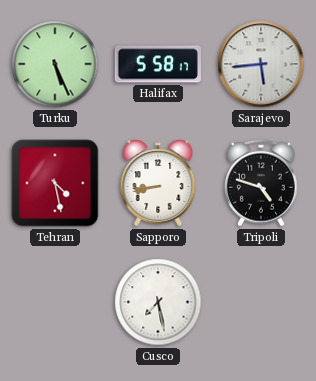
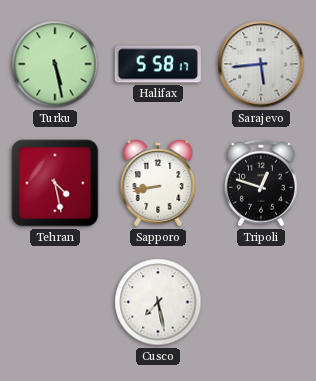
Turku: 5:26 -> 5:28 (55, 64)
Tripoli: 4:48 -> 12:48 (262, 183)
